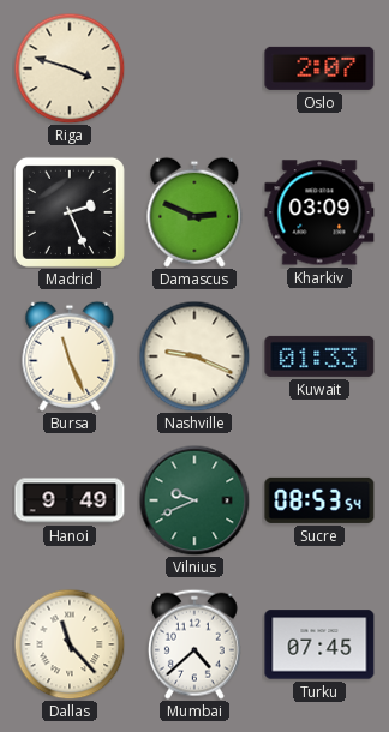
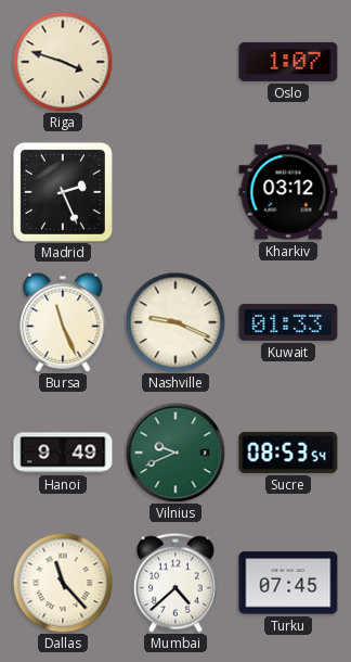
Oslo: 2:07 -> 1:07 (288, 62)
Damascus: 2:49 -> none (194, 212)
Kharkiv: 03:09 -> 03:12 (288, 192)
